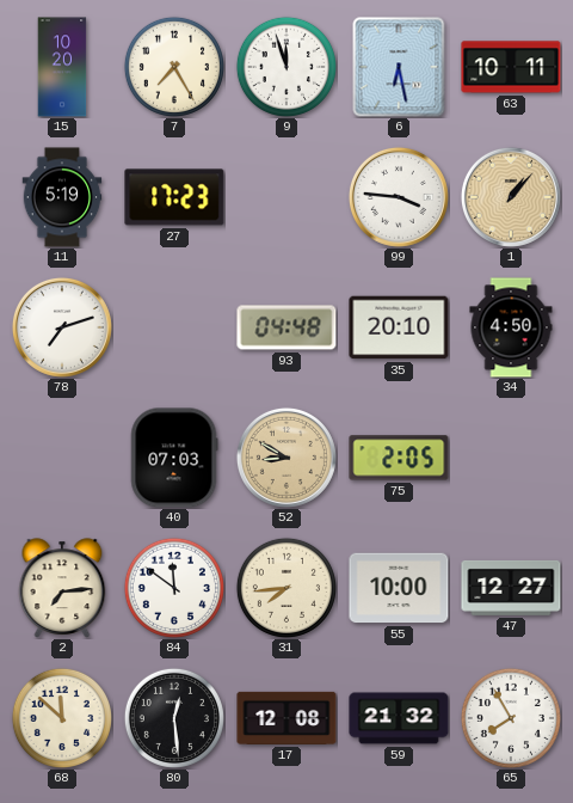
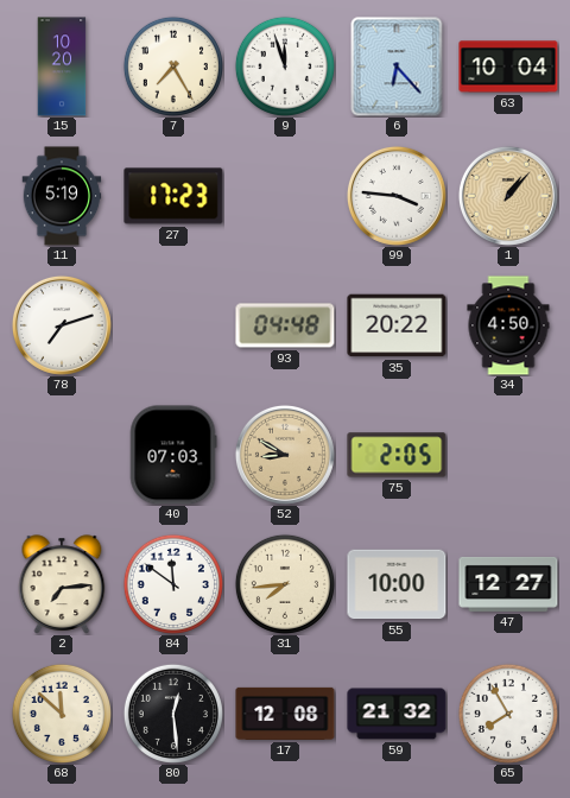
6: 6:28 -> 6:23 (397, 66)
63: 10:11 -> 10:04 (508, 66)
35: 20:10 -> 20:22 (397, 325)
